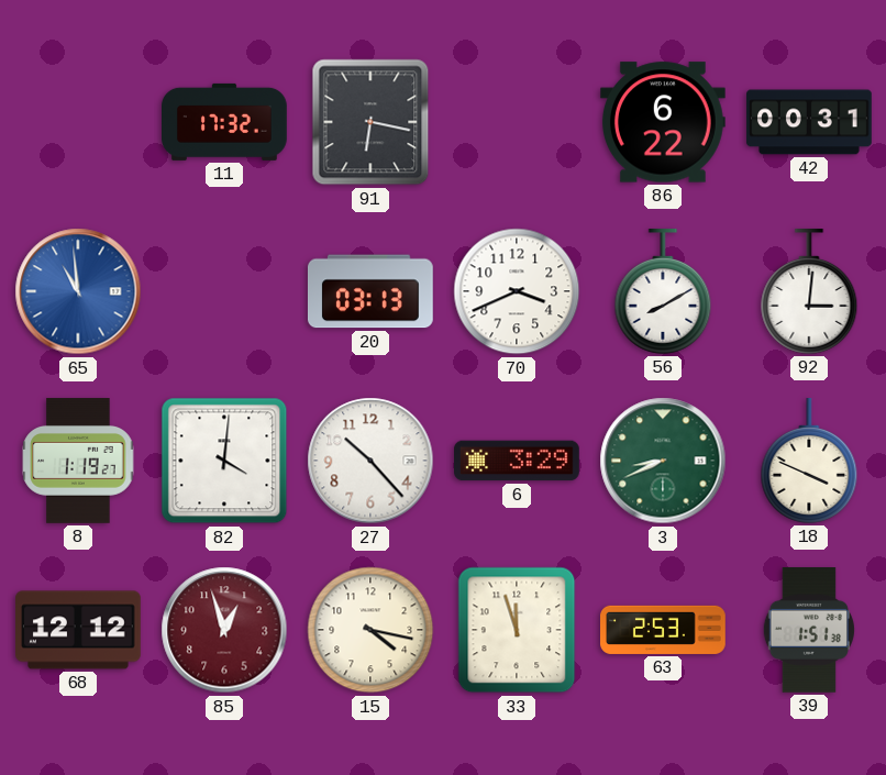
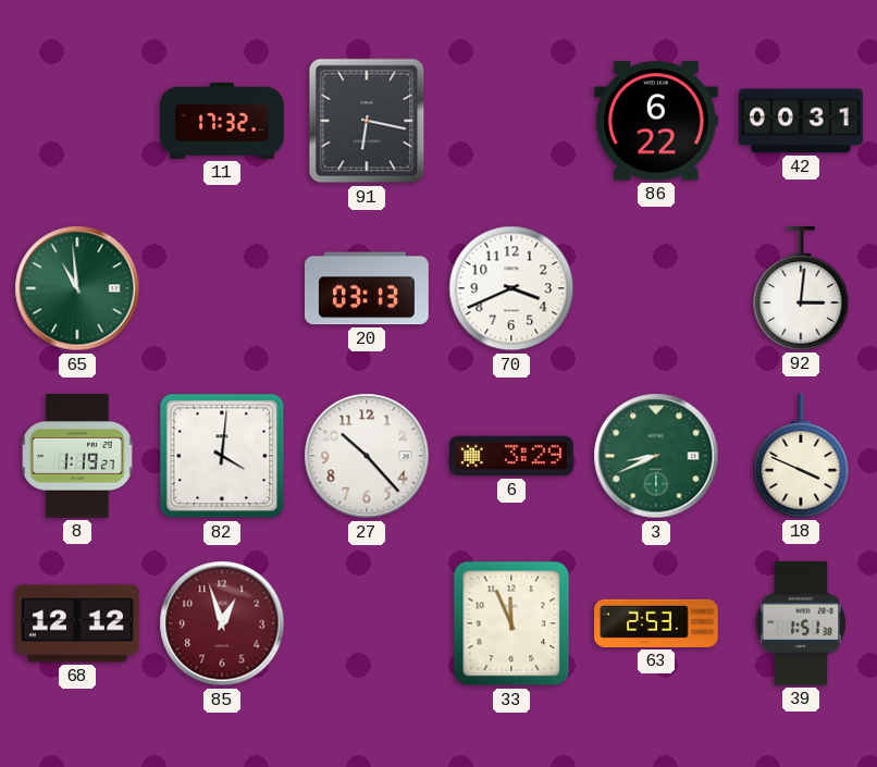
65 dial: blue -> green (77, 288)
56: 8:10 -> none (663, 292)
15: 4:17 -> none (370, 630)
33: 11:57 -> 11:56 (511, 623)
